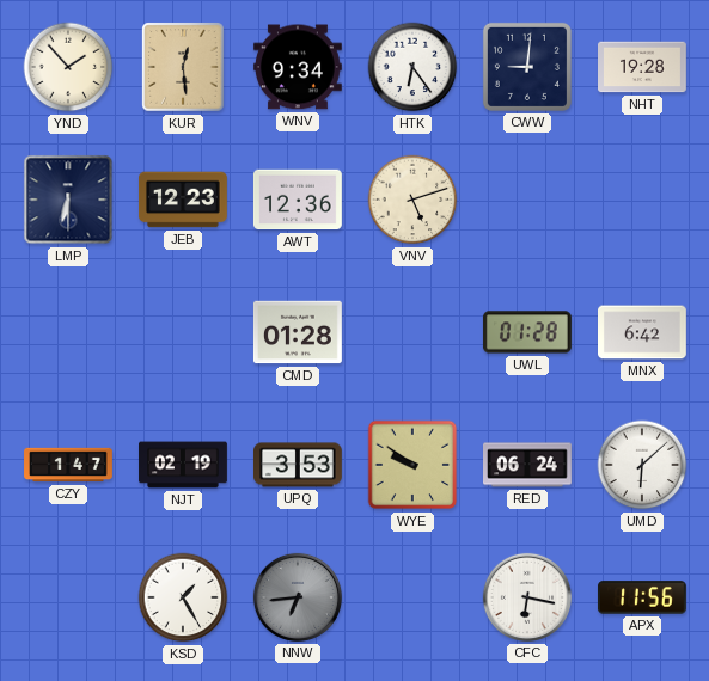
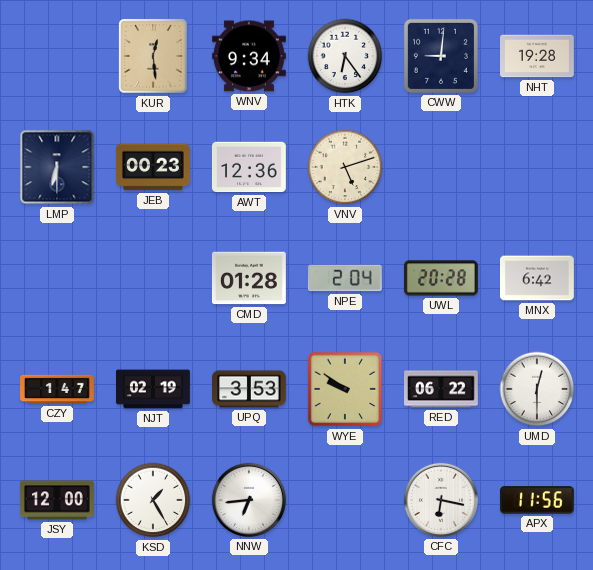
YND: 1:53 -> none (68, 67)
JEB: 12:23 -> 00:23 (153, 167)
NPE: none -> 2:04 (345, 278)
UWL: 01:28 -> 20:28 (441, 278)
RED: 06:24 -> 06:22 (442, 389)
UMD: 6:08 -> 12:30 (537, 389)
JSY: none -> 12:00 (57, 500)
NNW dial: grey -> white (249, 500)
